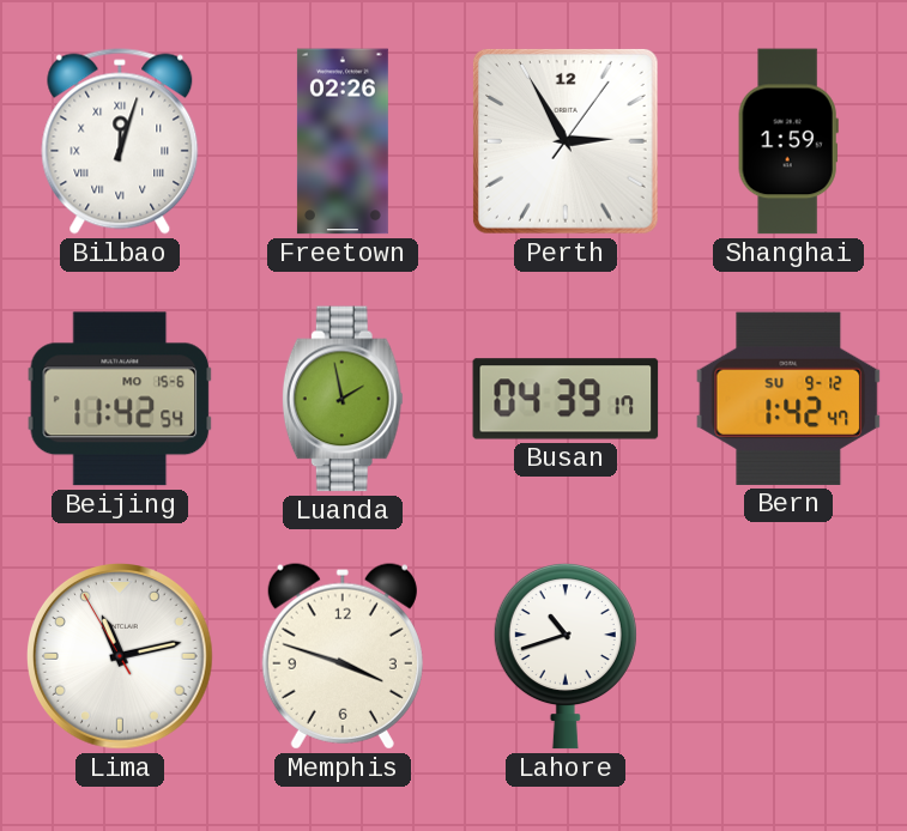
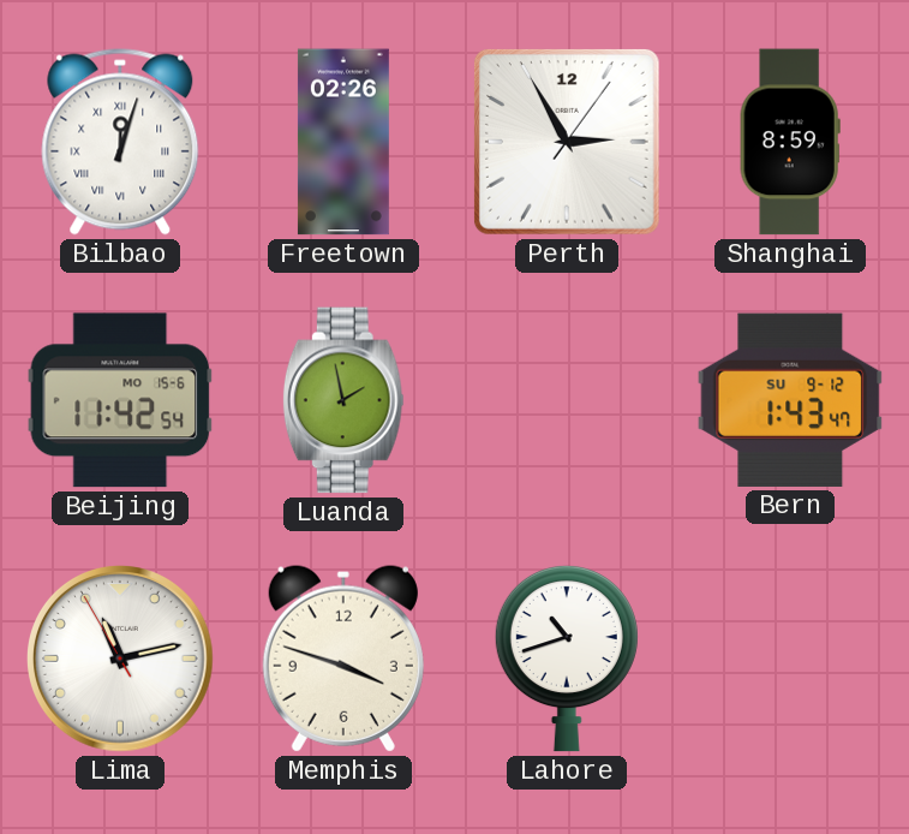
Shanghai: 1:59 -> 8:59 (790, 142)
Busan: 04:39 -> none (566, 399)
Bern: 1:42 -> 1:43 (790, 400)
